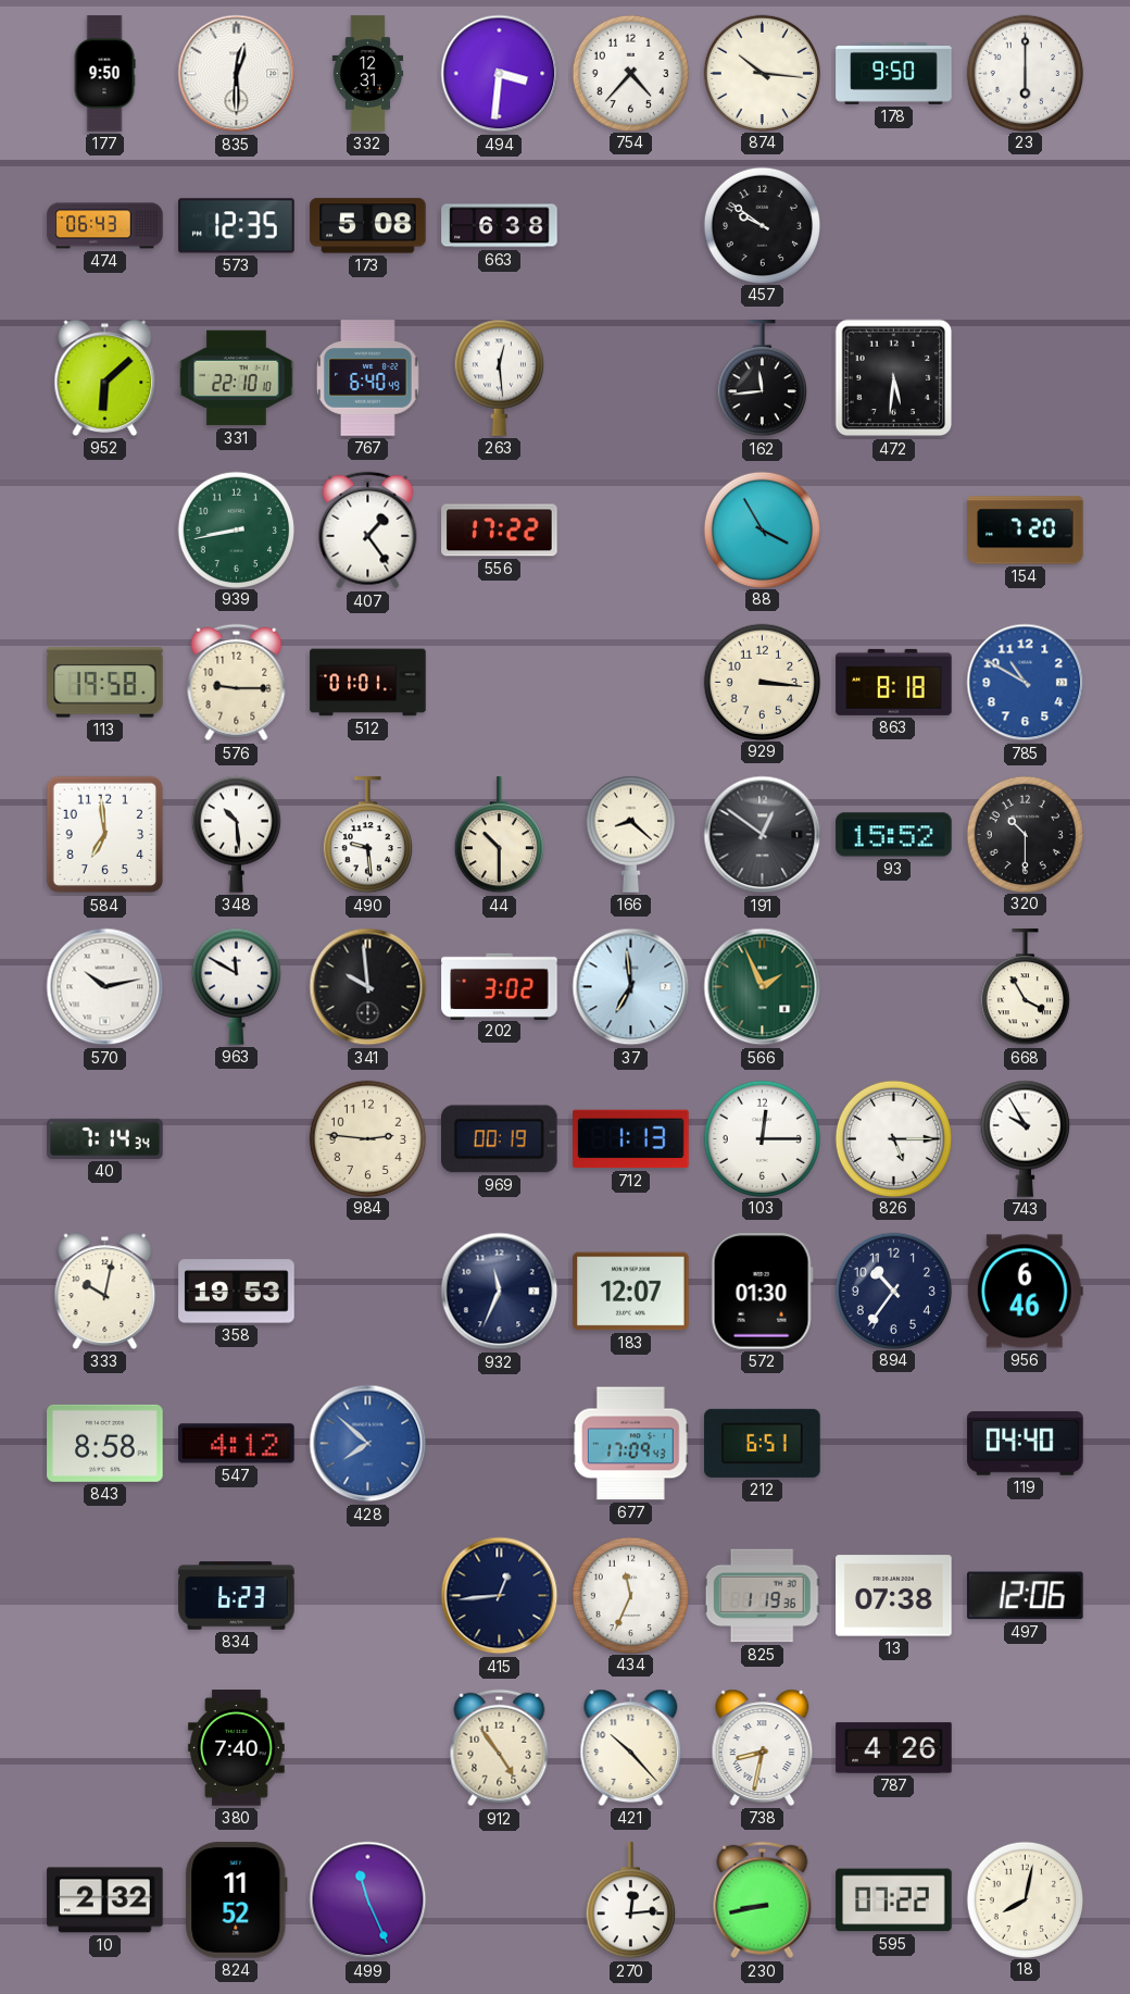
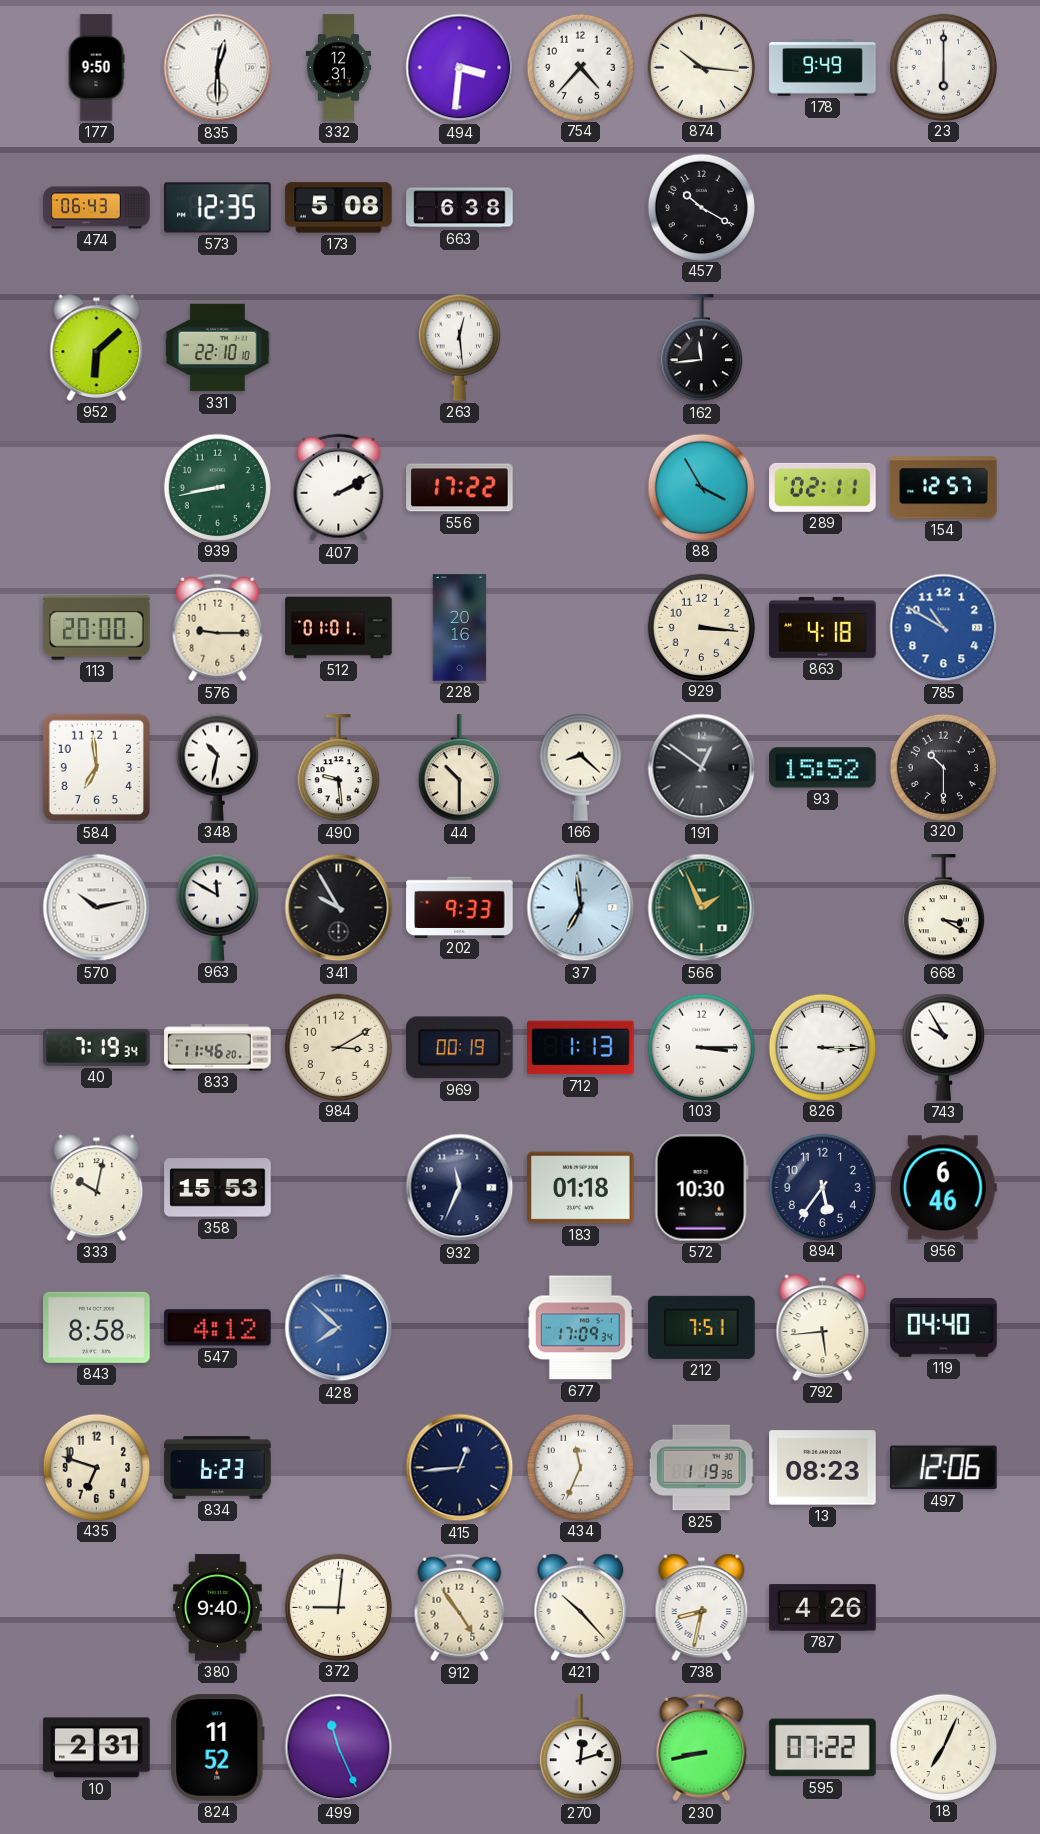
178: 9:50 -> 9:49 (823, 68)
457: 9:51 -> 10:20 (702, 207)
767: 6:40 -> none (368, 378)
472: 5:31 -> none (894, 378)
407: 1:24 -> 2:10 (339, 488)
289: none -> 02:11 (823, 487)
154: 7:20 -> 12:57 (944, 488)
113: 19:58 -> 20:00 (97, 628)
228: none -> 20:16 (460, 628)
863: 8:18 -> 4:18 (823, 627)
348: 10:29 -> 10:32 (217, 767)
341: 9:59 -> 9:55 (339, 908)
202: 3:02 -> 9:33 (460, 907)
668: 3:55 -> 3:20 (943, 908)
40: 7:14 -> 7:19 (97, 1047)
833: none -> 11:46 (218, 1048)
984: 2:46 -> 3:10 (339, 1047)
103: 12:15 -> 3:15 (702, 1047)
826: 5:15 -> 3:15 (823, 1047)
358: 19:53 -> 15:53 (218, 1188)
183: 12:07 -> 01:18 (581, 1188)
572: 01:30 -> 10:30 (701, 1188)
894: 10:36 -> 5:36 (823, 1187)
677: 17:09:43 -> 17:09:34 (580, 1328)
212: 6:51 -> 7:51 (702, 1327)
792: none -> 5:44 (823, 1327)
435: none -> 6:48 (97, 1467)
13: 07:38 -> 08:23 (823, 1468)
380: 7:40 -> 9:40 (217, 1608)
372: none -> 9:01 (339, 1607)
10: 2:32 -> 2:31 (97, 1748)
270: 12:14 -> 12:12 (580, 1748)
18: 8:02 -> 7:04 (944, 1747)
